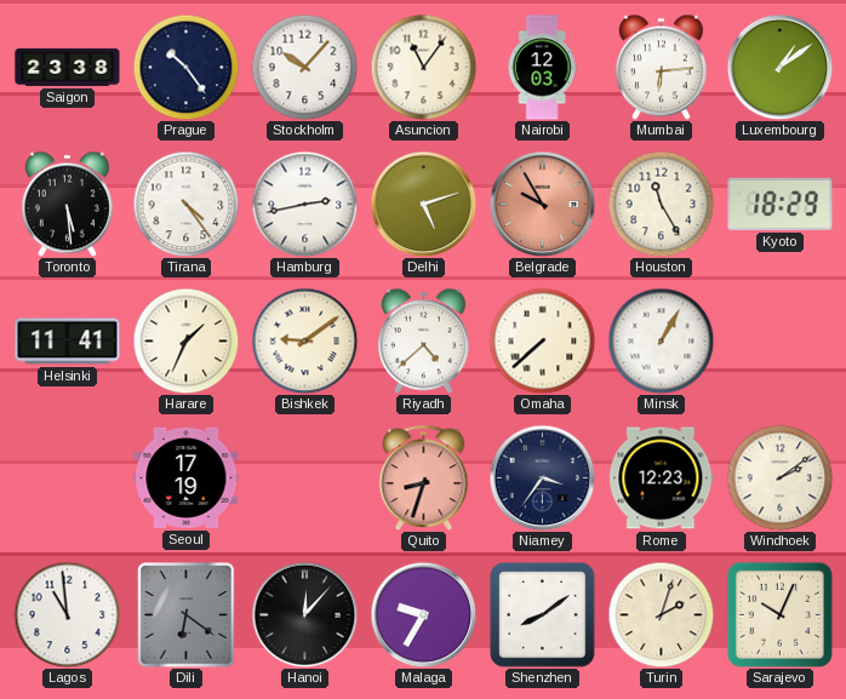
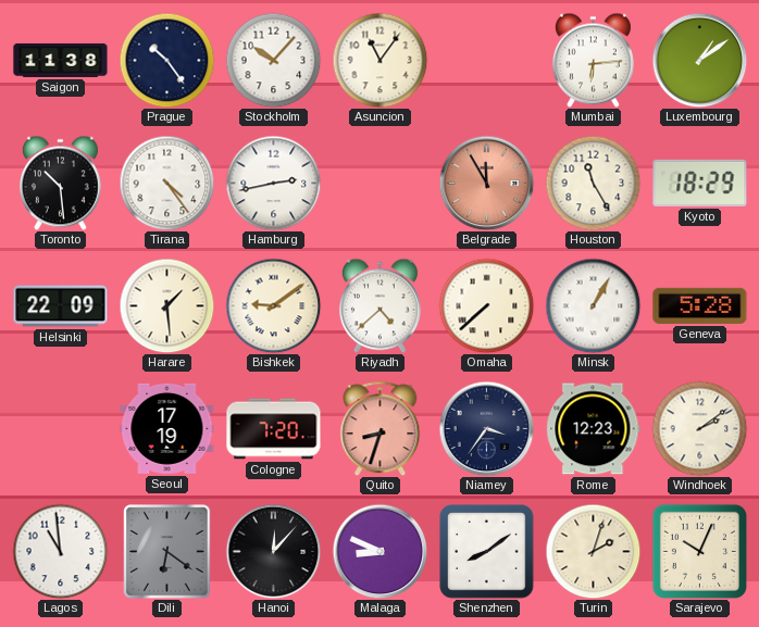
Saigon: 23:38 -> 11:38 (61, 60)
Nairobi: 12:03 -> none (542, 68)
Toronto: 5:29 -> 10:29 (60, 183)
Delhi: 5:12 -> none (423, 204)
Belgrade: 9:55 -> 11:55 (486, 183)
Helsinki: 11:41 -> 22:09 (61, 306)
Harare: 1:34 -> 1:29 (166, 305)
Geneva: none -> 5:28 (700, 305)
Cologne: none -> 7:20 (274, 429)
Malaga: 9:35 -> 8:49 (379, 551)
